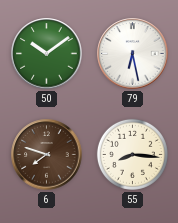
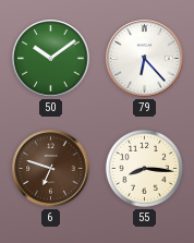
79: 6:28 -> 6:23 (145, 59)
6: 7:48 -> 6:48 (51, 169)
